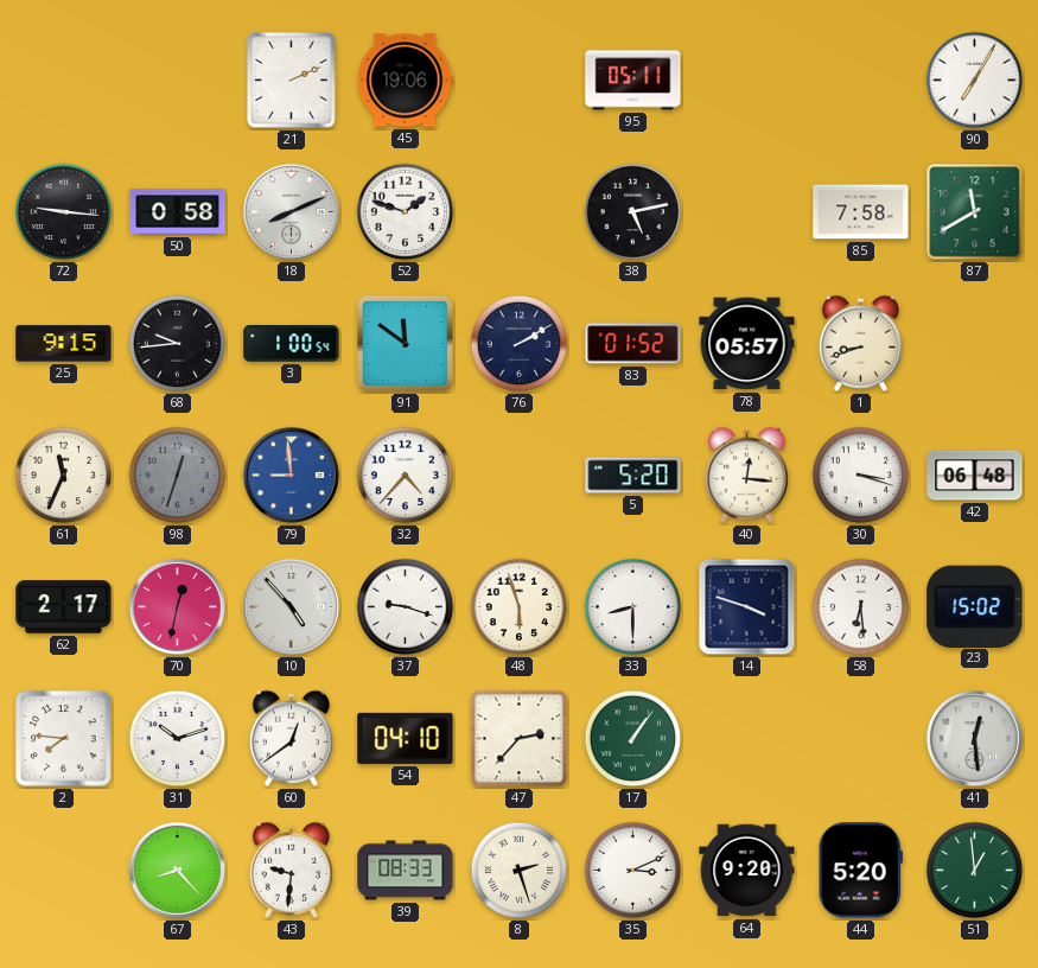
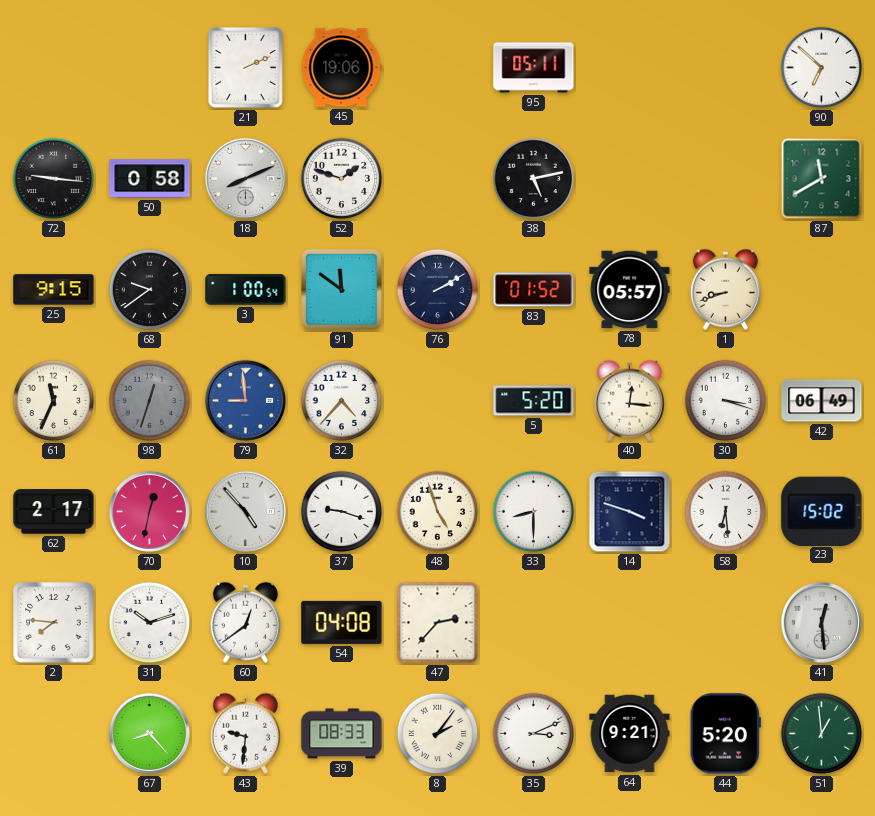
90: 7:05 -> 6:52 (822, 68)
85: 7:58 -> none (861, 212)
68: 9:44 -> 9:39 (150, 290)
42: 06:48 -> 06:49 (822, 401)
48: 5:57 -> 4:57 (438, 512)
54: 04:10 -> 04:08 (342, 622)
17: 1:06 -> none (633, 739)
8: 2:27 -> 2:06 (438, 734)
64: 9:20 -> 9:21 (630, 734)
